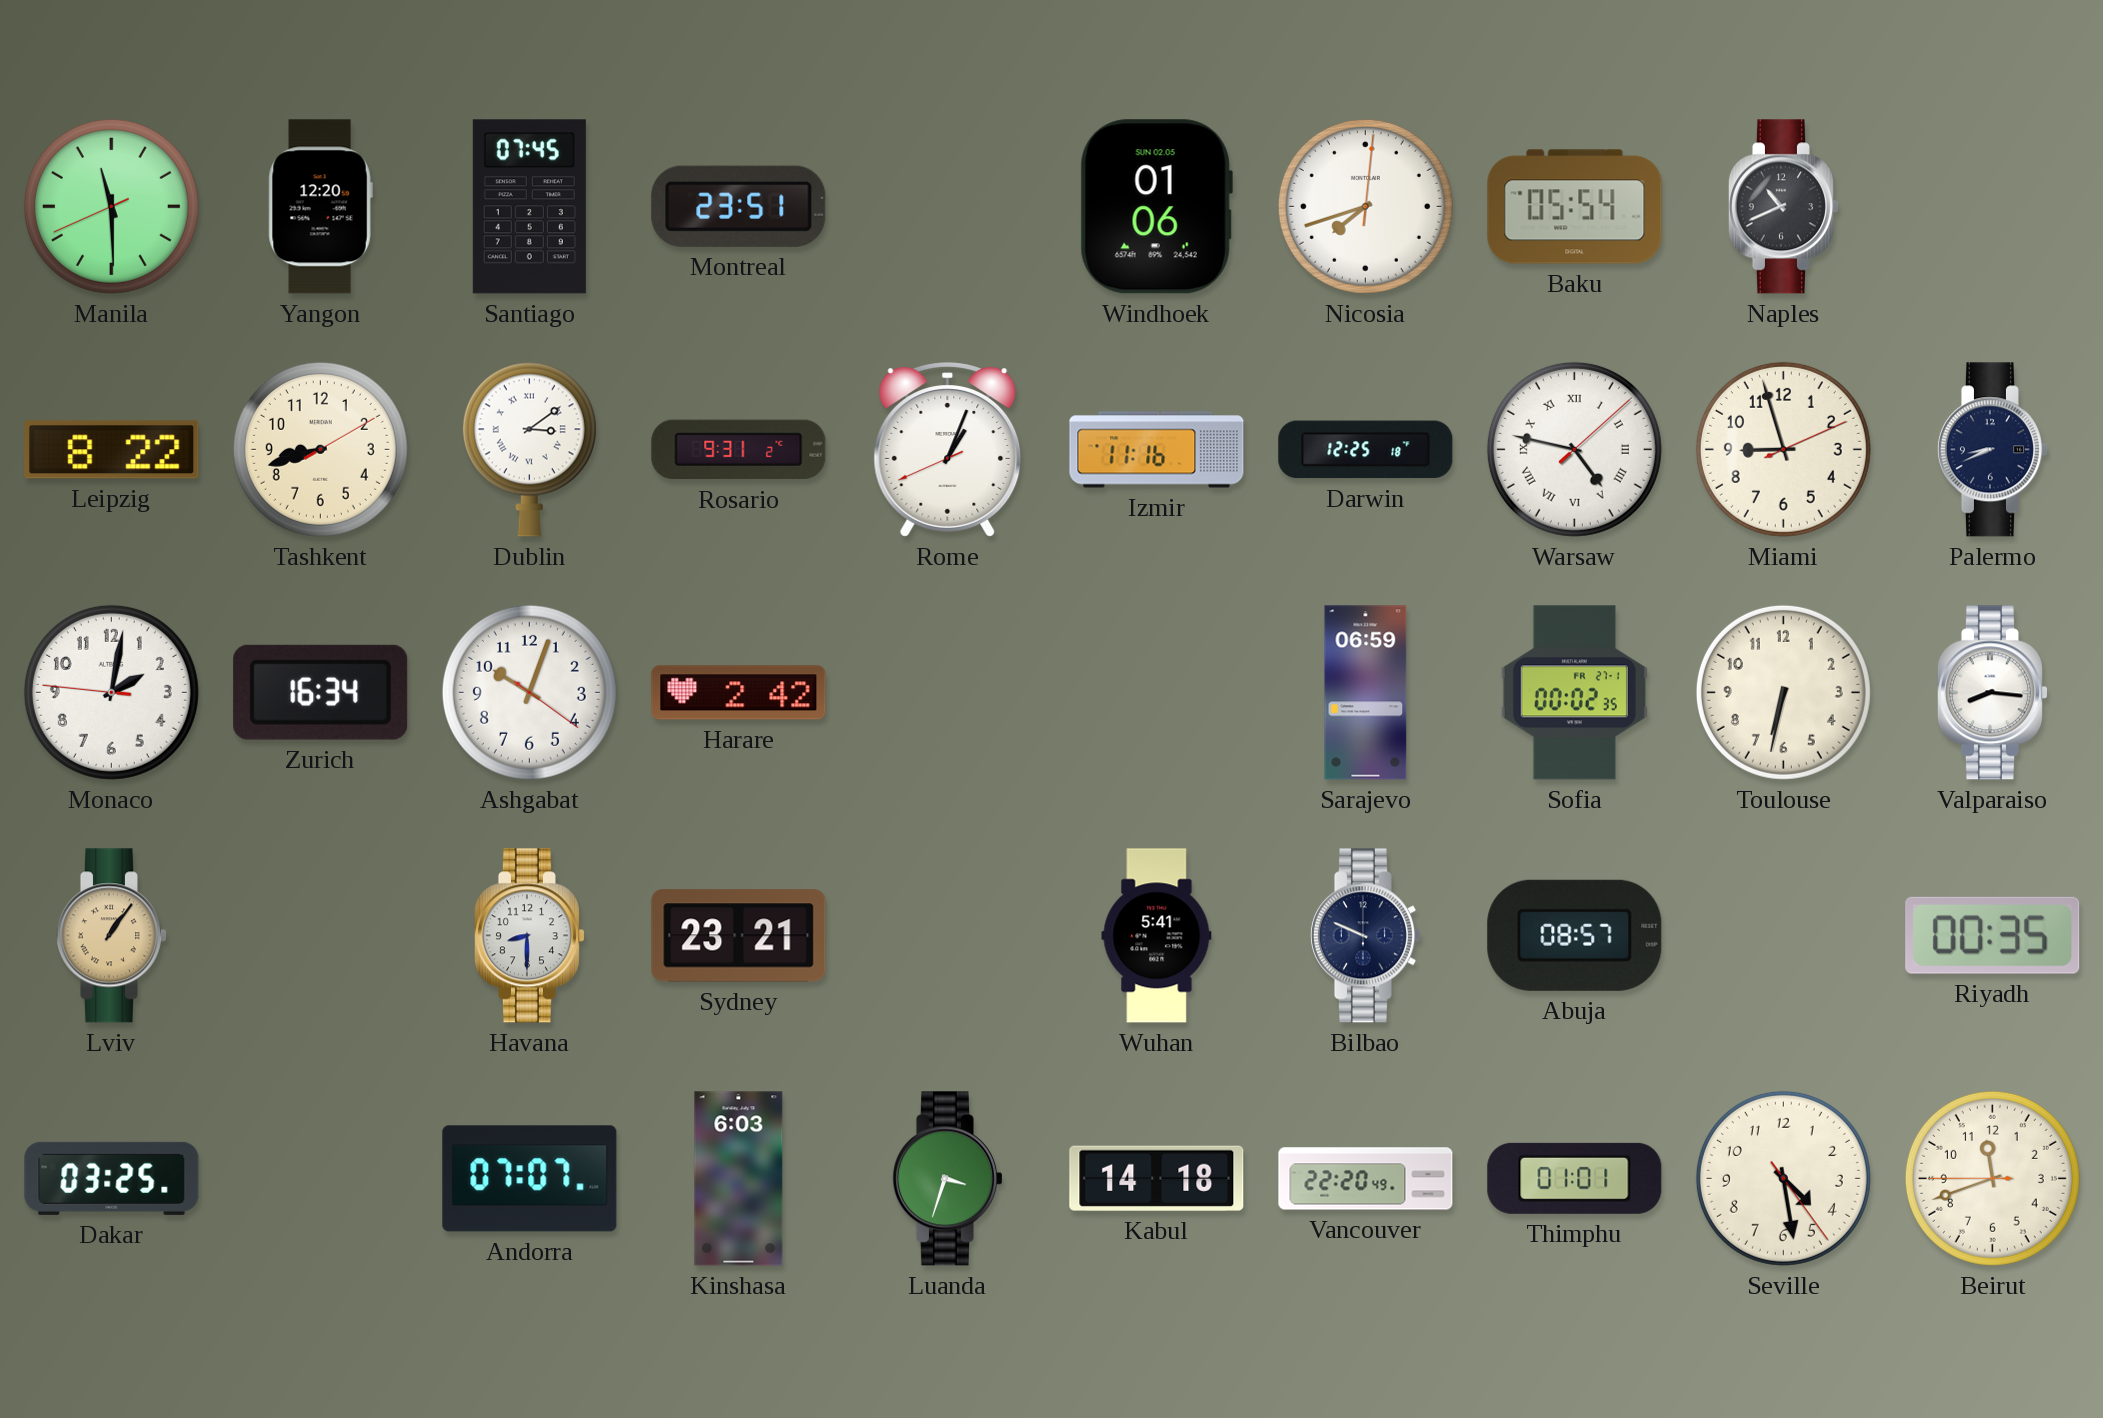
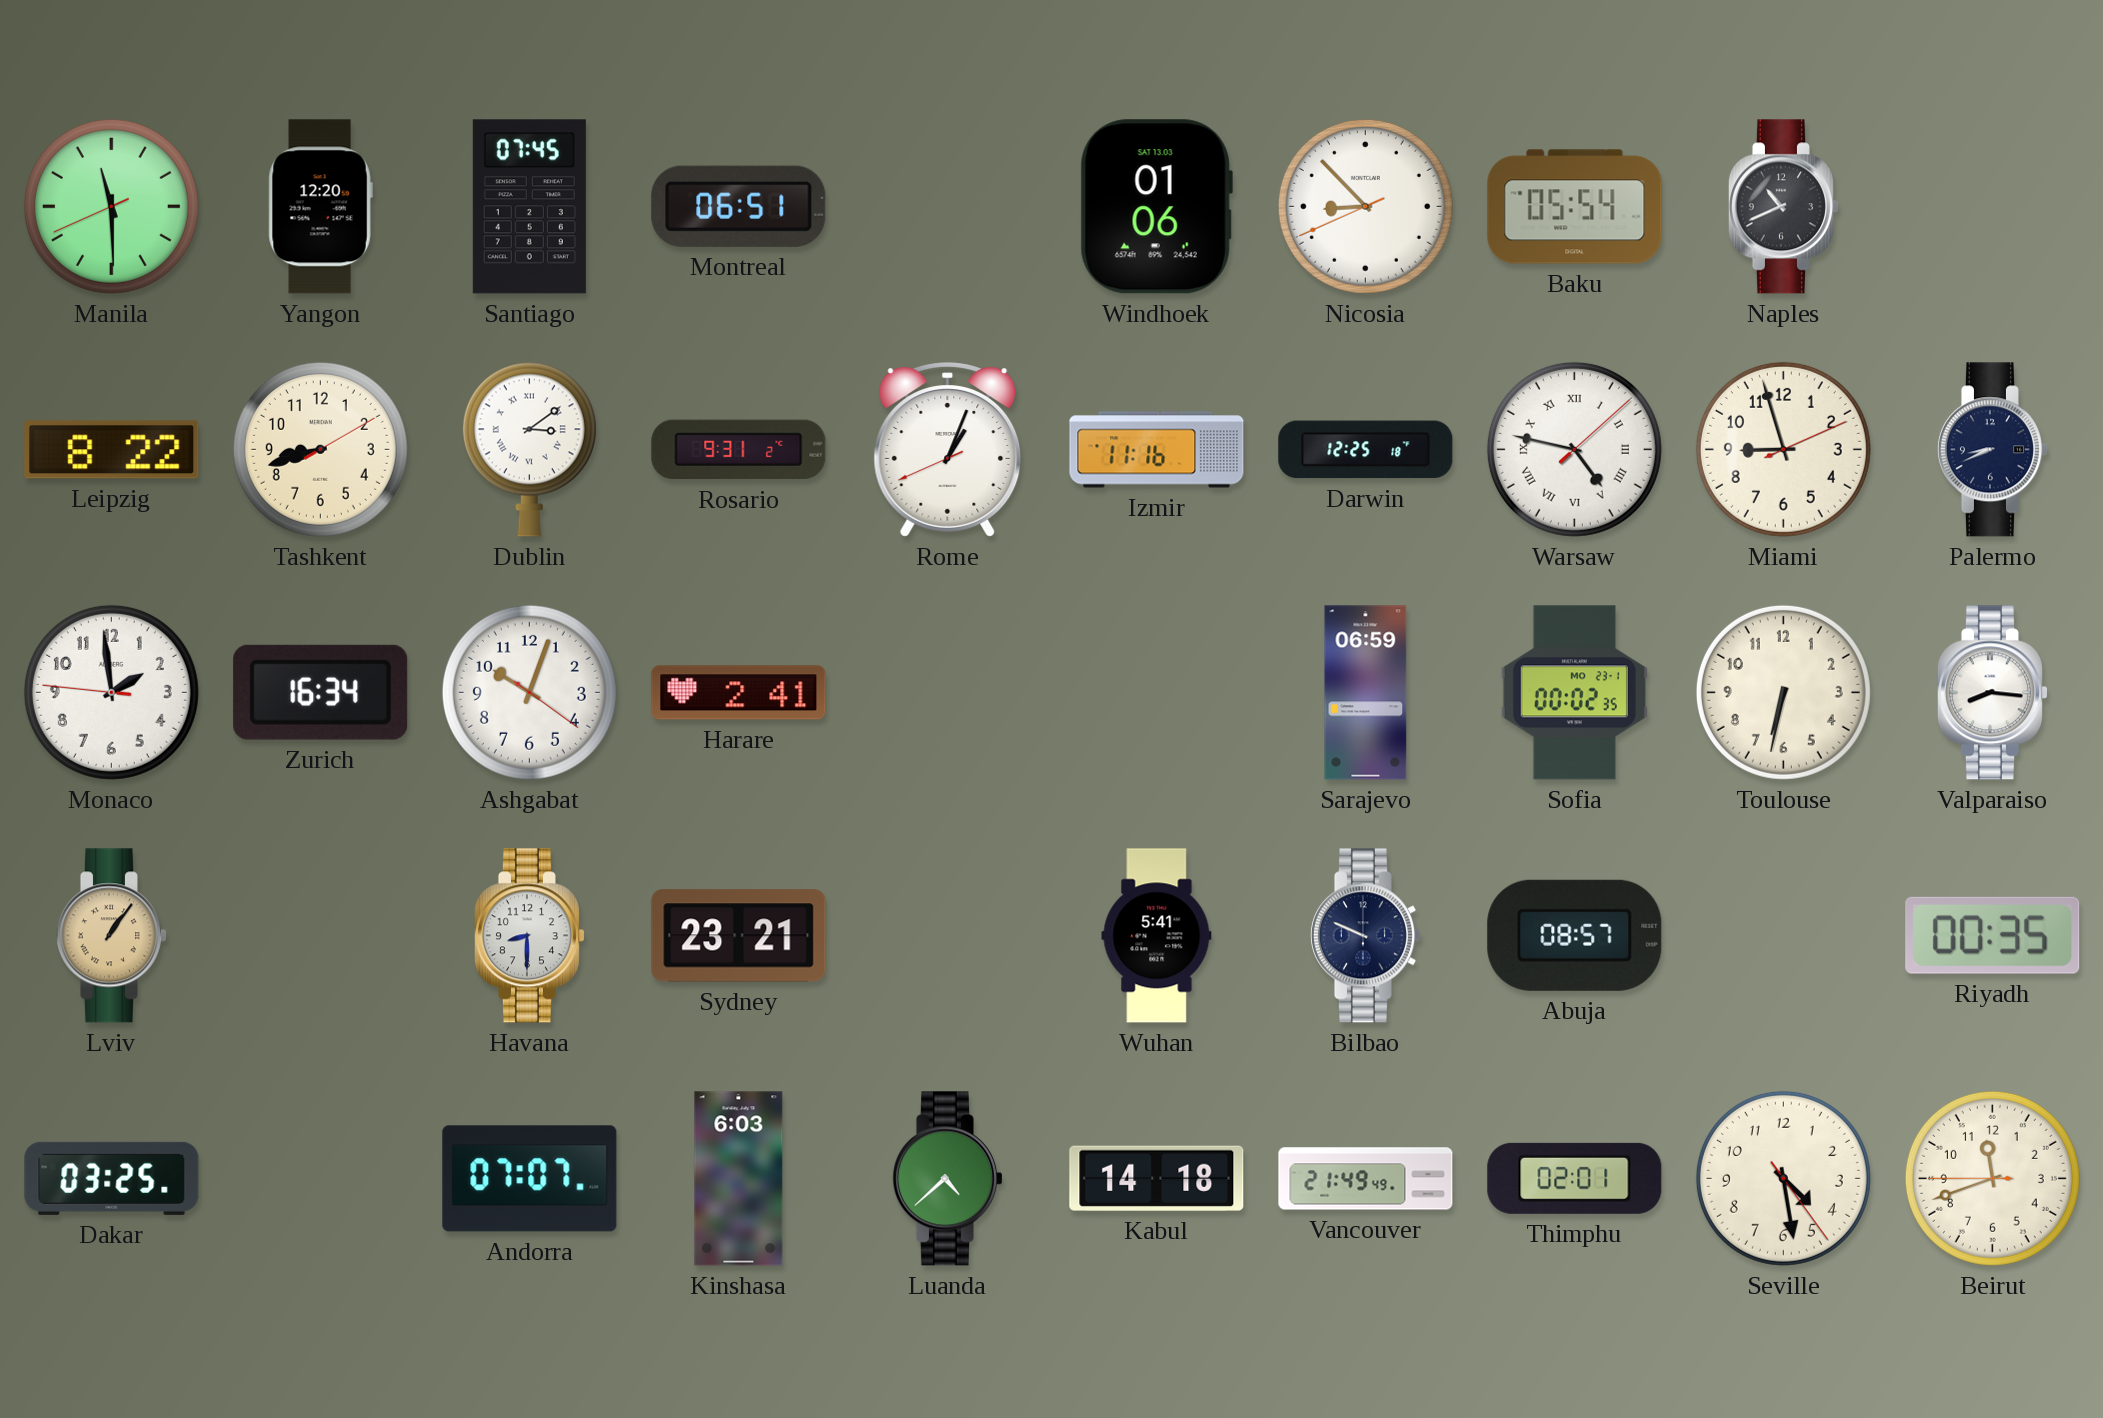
Montreal: 23:51 -> 06:51 (739, 206)
Windhoek date: SUN 02.05 -> SAT 13.03 (1156, 207)
Nicosia: 7:42 -> 8:52 (1365, 206)
Monaco: 2:01 -> 1:58 (111, 692)
Harare: 2:42 -> 2:41 (739, 693)
Sofia date: FR 27-1 -> MO 23-1 (1574, 693)
Luanda: 3:33 -> 4:38 (947, 1179)
Vancouver: 22:20 -> 21:49 (1366, 1179)
Thimphu: 01:01 -> 02:01 (1575, 1178)
